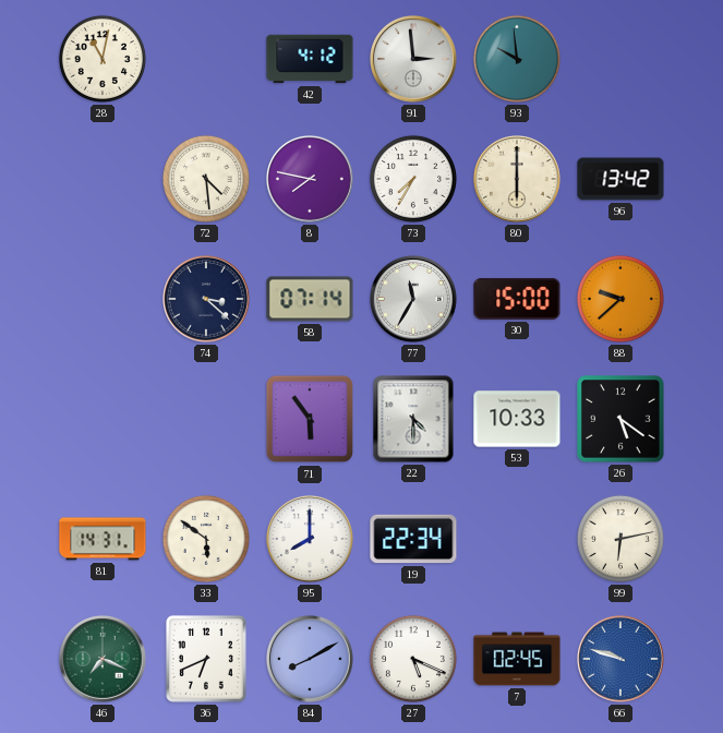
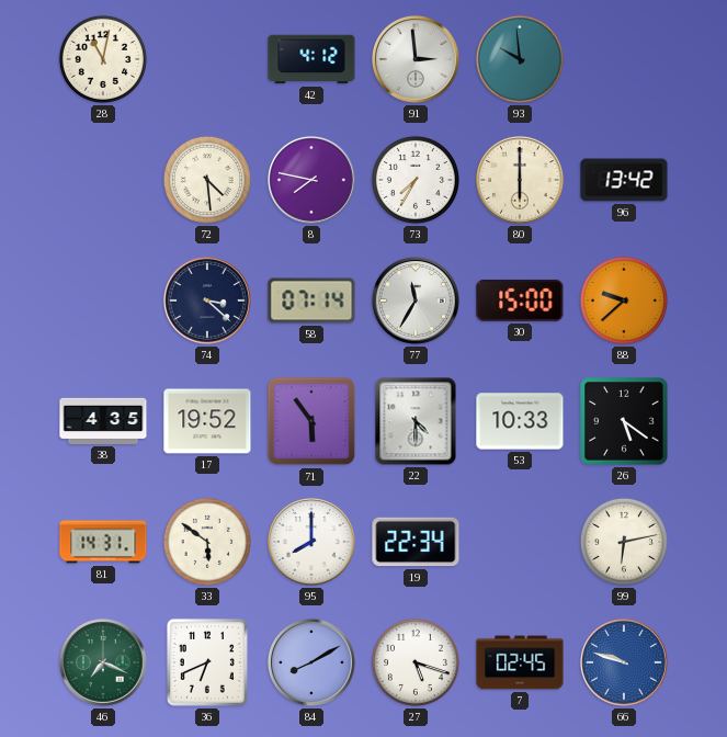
38: none -> 4:35 (103, 421)
17: none -> 19:52 (207, 421)
27: 5:19 -> 5:18 (416, 662)
